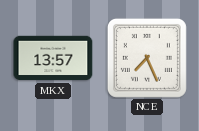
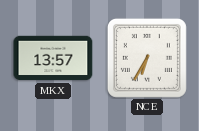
NCE: 7:26 -> 6:35 (147, 58)
